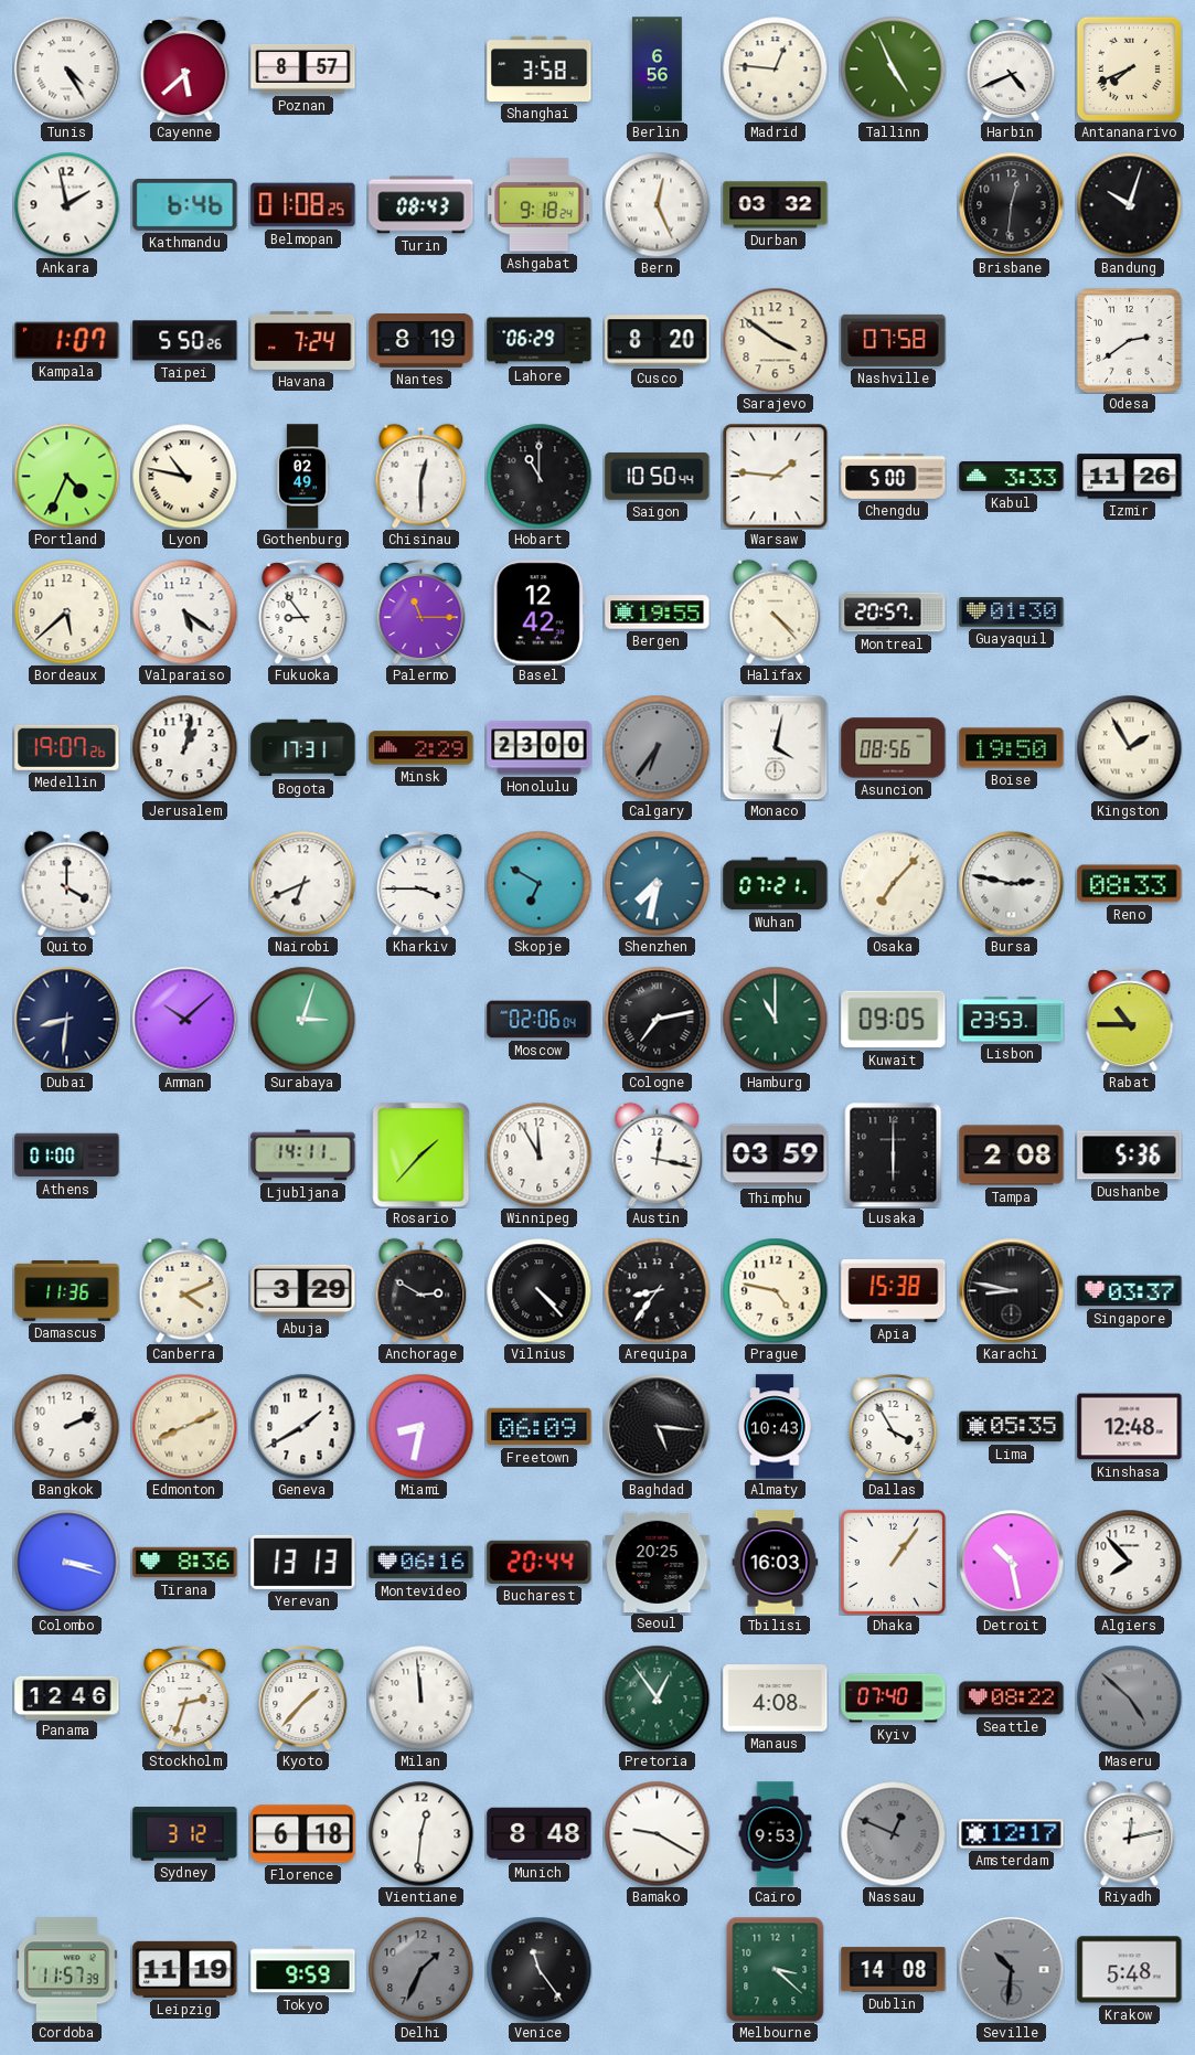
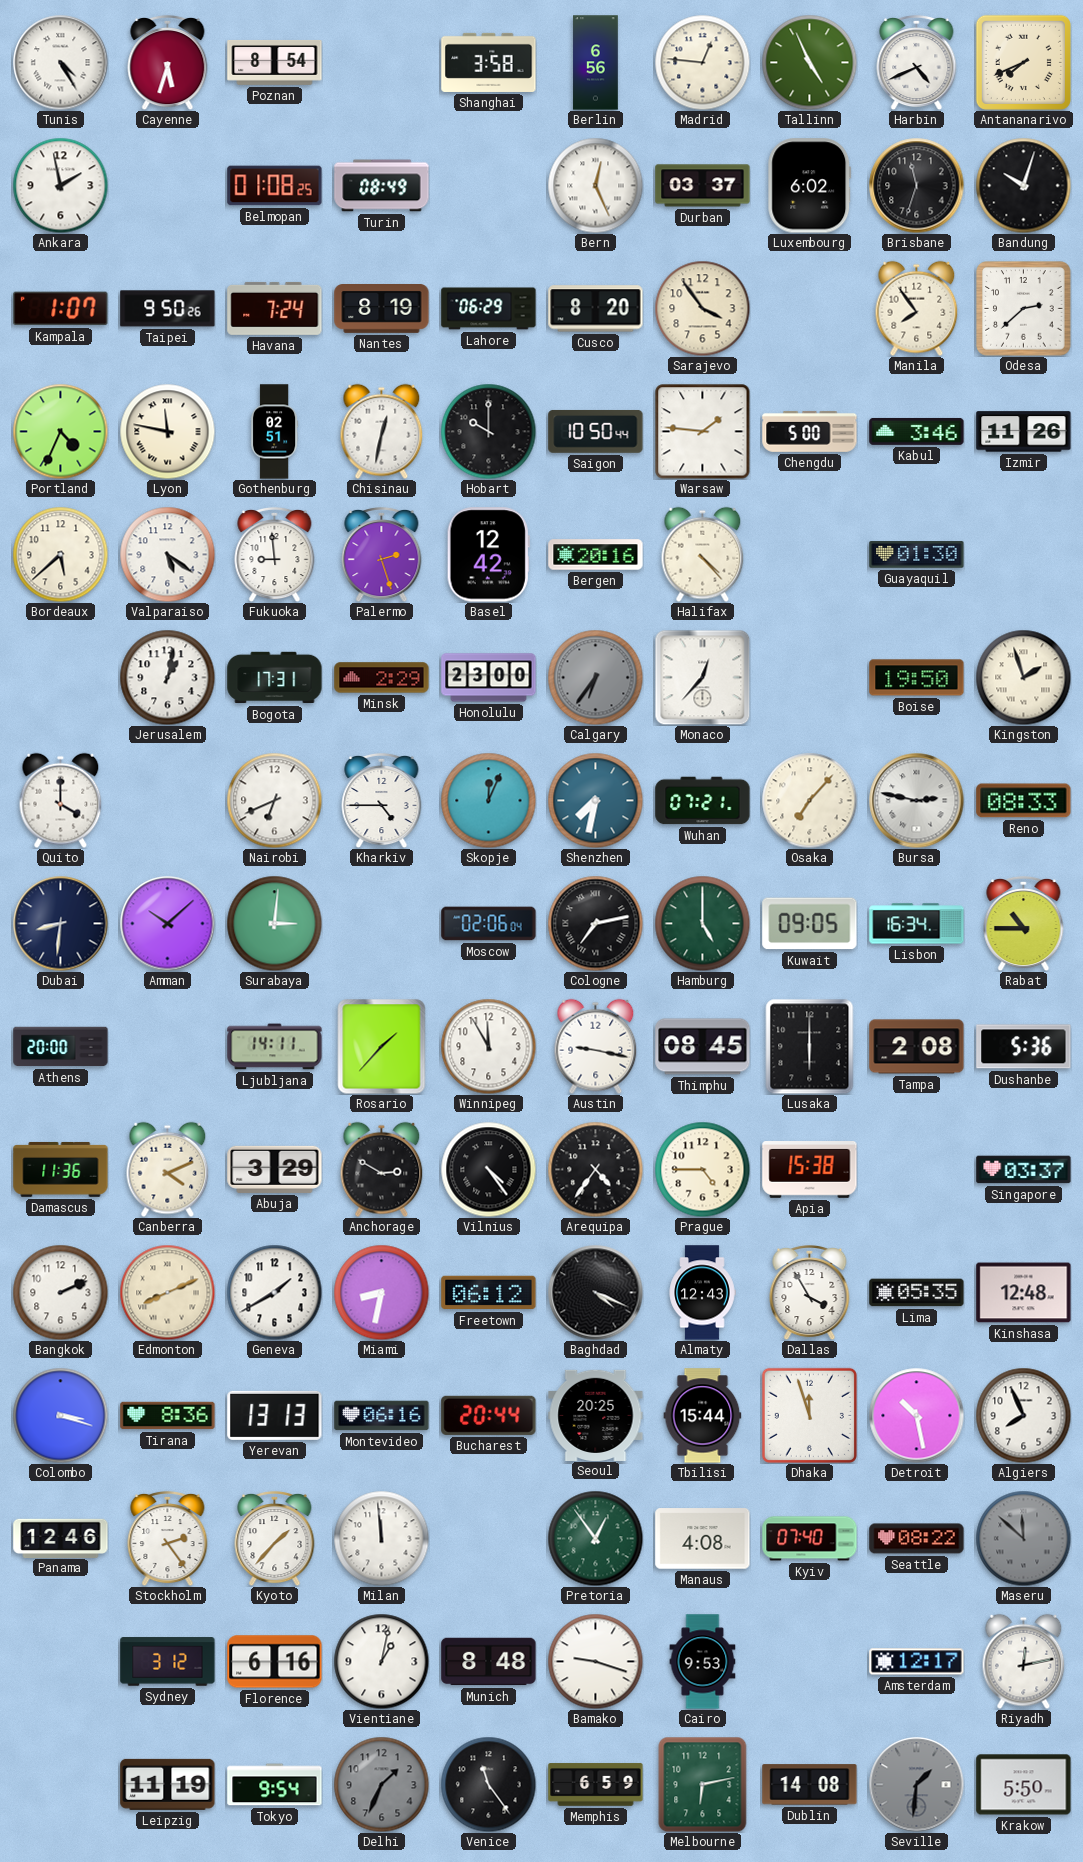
Cayenne: 5:38 -> 5:33 (168, 62)
Poznan: 8:57 -> 8:54 (275, 63)
Kathmandu: 6:46 -> none (185, 204)
Turin: 08:43 -> 08:49 (382, 186)
Ashgabat: 9:18 -> none (540, 205)
Durban: 03:32 -> 03:37 (703, 186)
Luxembourg: none -> 6:02 (810, 186)
Brisbane: 12:31 -> 11:33 (916, 185)
Taipei: 5:50 -> 9:50 (168, 309)
Sarajevo: 3:51 -> 3:54 (702, 308)
Nashville: 07:58 -> none (894, 340)
Manila: none -> 7:54 (917, 308)
Odesa: 2:39 -> 2:38 (1024, 309)
Lyon: 10:47 -> 11:47 (167, 431)
Gothenburg: 02:49 -> 02:51 (275, 432)
Chisinau: 12:30 -> 12:32 (382, 431)
Hobart: 11:00 -> 10:00 (488, 431)
Kabul: 3:33 -> 3:46 (917, 431)
Fukuoka: 8:54 -> 8:59 (275, 554)
Palermo: 11:15 -> 2:27 (382, 554)
Bergen: 19:55 -> 20:16 (596, 555)
Montreal: 20:57 -> none (894, 613)
Medellin: 19:07 -> none (67, 747)
Monaco: 4:02 -> 12:37 (702, 677)
Asuncion: 08:56 -> none (894, 748)
Kingston: 1:55 -> 1:57 (1023, 677)
Kharkiv: 3:45 -> 4:45 (382, 800)
Skopje: 6:50 -> 12:04 (488, 800)
Surabaya: 3:03 -> 3:01 (274, 923)
Hamburg: 11:00 -> 5:00 (702, 923)
Lisbon: 23:53 -> 16:34 (917, 924)
Athens: 01:00 -> 20:00 (61, 1047)
Austin: 12:17 -> 9:17 (596, 1046)
Thimphu: 03:59 -> 08:45 (703, 1047)
Vilnius: 4:23 -> 4:24 (488, 1169)
Arequipa: 8:36 -> 4:36 (595, 1169)
Prague: 4:47 -> 4:45 (702, 1169)
Karachi: 8:47 -> none (1011, 1290)
Freetown: 06:09 -> 06:12 (489, 1293)
Baghdad: 5:16 -> 4:19 (595, 1292)
Almaty: 10:43 -> 12:43 (702, 1293)
Tbilisi: 16:03 -> 15:44 (703, 1416)
Dhaka: 1:06 -> 11:57 (809, 1415)
Algiers: 7:53 -> 7:56 (1023, 1415)
Stockholm: 2:33 -> 2:24 (168, 1538)
Maseru: 4:52 -> 11:52 (1023, 1538)
Florence: 6:18 -> 6:16 (275, 1662)
Vientiane: 12:31 -> 1:02 (381, 1661)
Bamako: 9:20 -> 9:18 (595, 1661)
Nassau: 12:49 -> none (893, 1833)
Cordoba: 11:57 -> none (67, 1970)
Tokyo: 9:59 -> 9:54 (275, 1785)
Memphis: none -> 6:59 (596, 1785)
Melbourne: 3:22 -> 6:13 (703, 1784)
Seville: 10:31 -> 1:31 (916, 1784)
Krakow: 5:48 -> 5:50 (1024, 1785)
